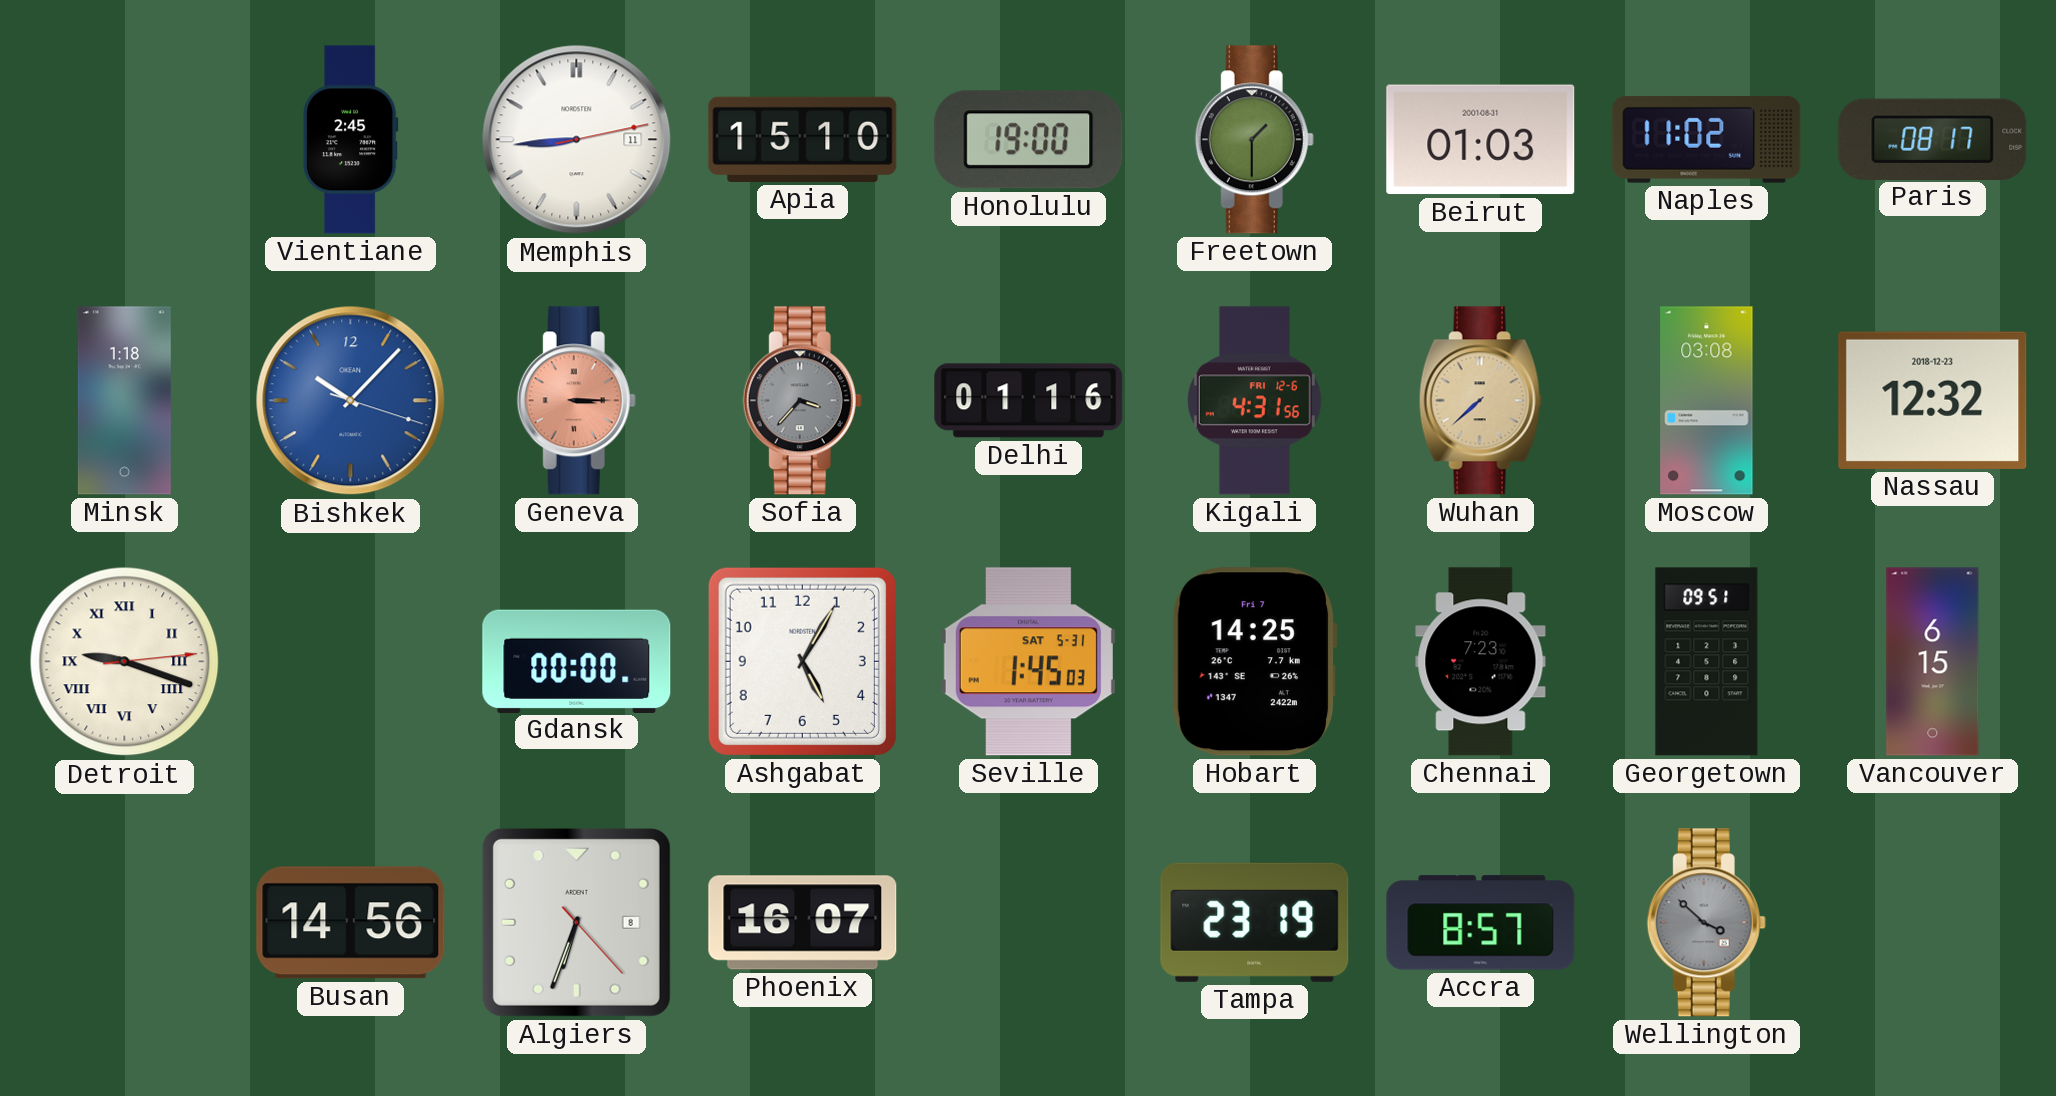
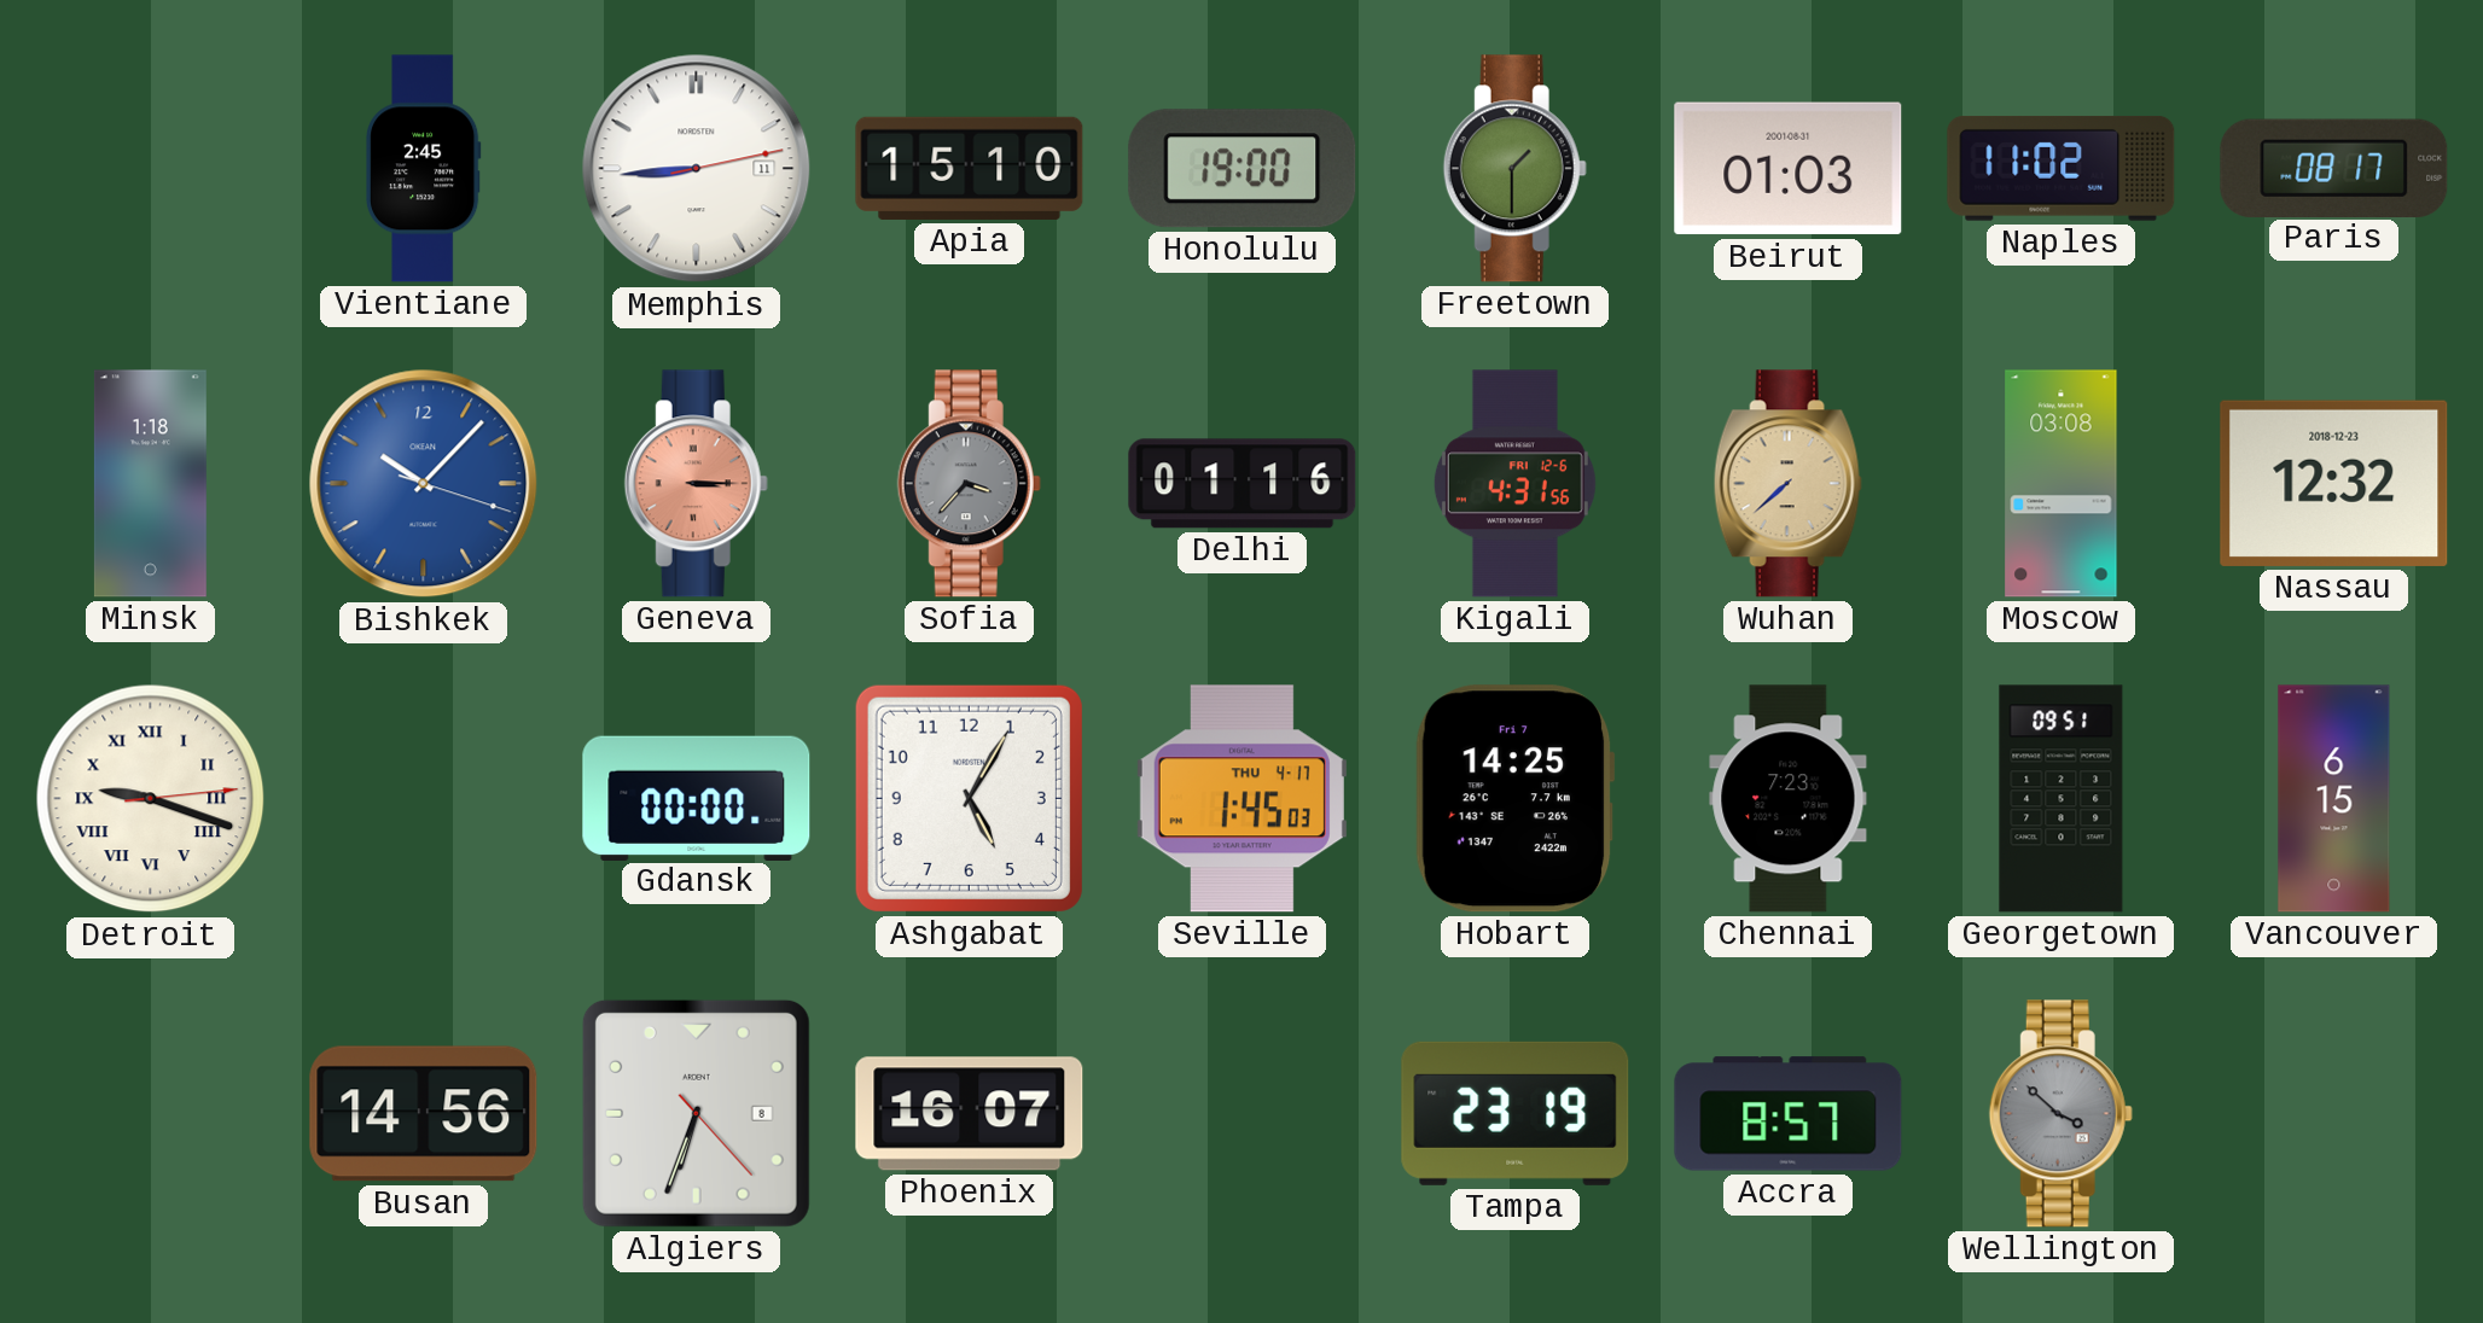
Seville date: SAT 5-31 -> THU 4-17 (1241, 799)
